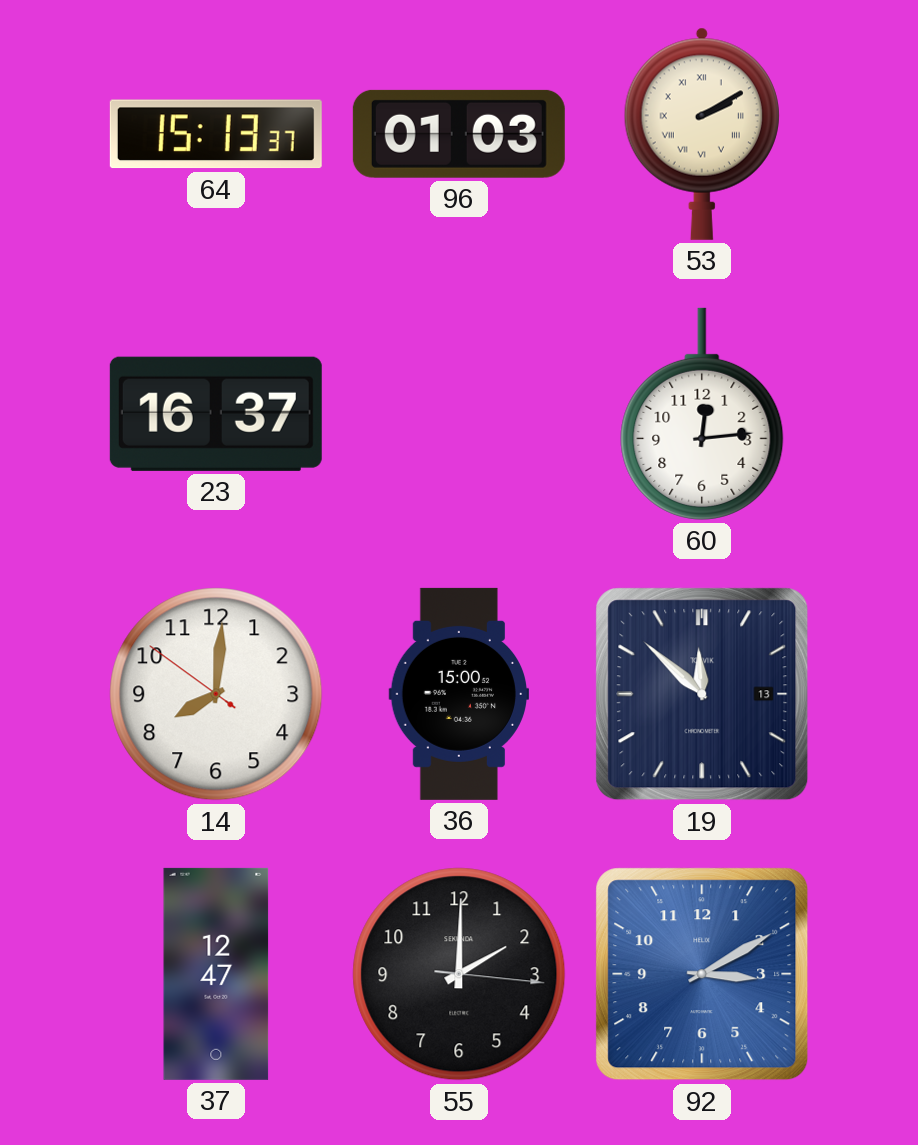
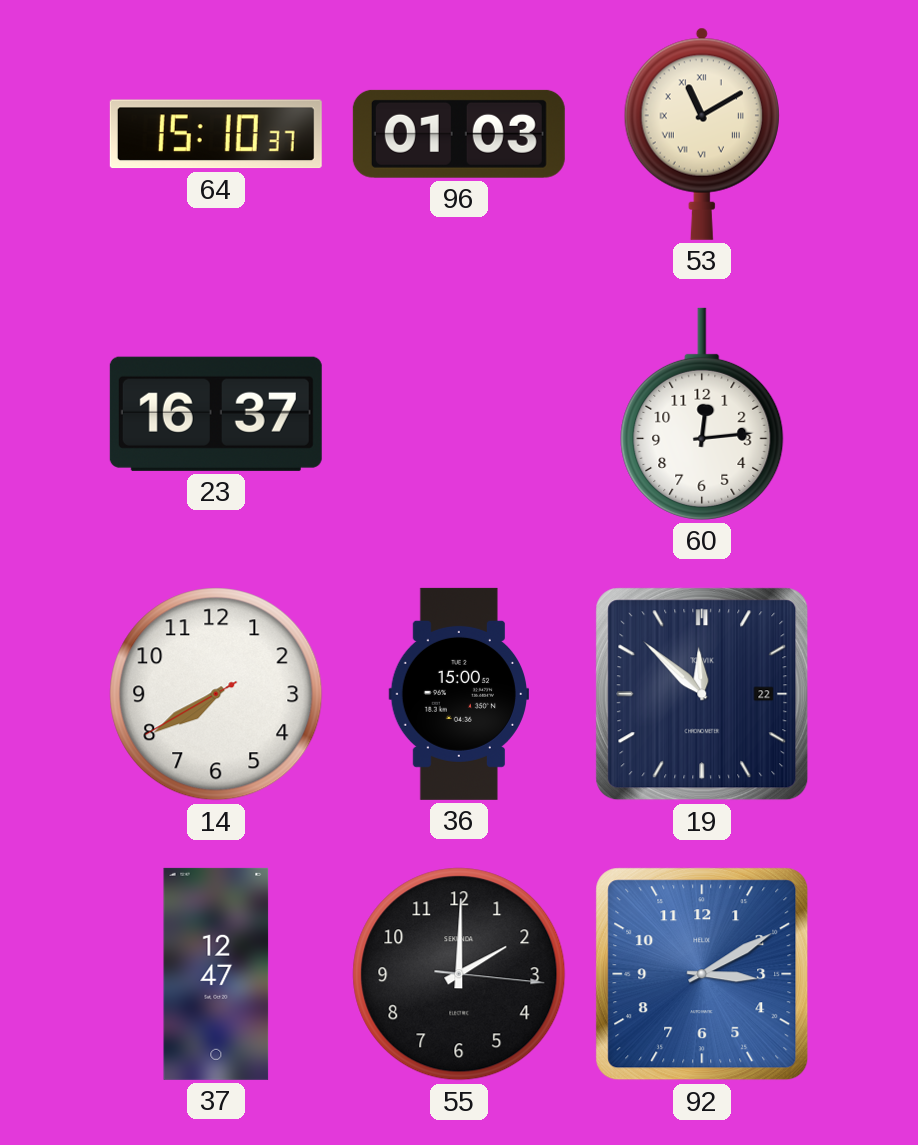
64: 15:13 -> 15:10 (216, 134)
53: 2:10 -> 11:10 (702, 134)
14: 8:00 -> 7:39 (216, 694)
19 date: 13 -> 22 (702, 694)
